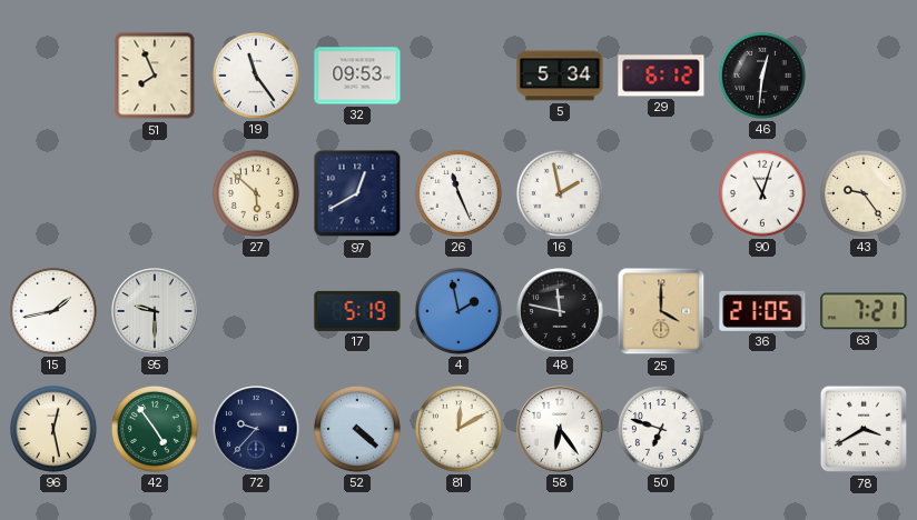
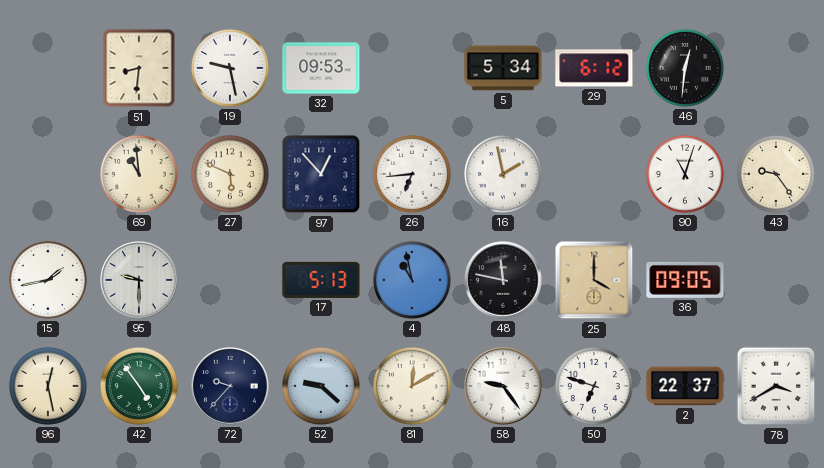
51: 7:56 -> 8:31 (139, 68)
19: 11:24 -> 9:28 (230, 68)
69: none -> 10:59 (139, 174)
27: 5:52 -> 5:49 (230, 174)
97: 12:40 -> 12:53 (321, 174)
26: 11:26 -> 6:44 (412, 174)
17: 5:19 -> 5:13 (321, 280)
4: 1:58 -> 10:58 (412, 280)
36: 21:05 -> 09:05 (685, 280)
63: 7:21 -> none (864, 311)
52: 4:22 -> 9:22 (321, 386)
58: 6:24 -> 9:24 (503, 386)
2: none -> 22:37 (685, 386)
